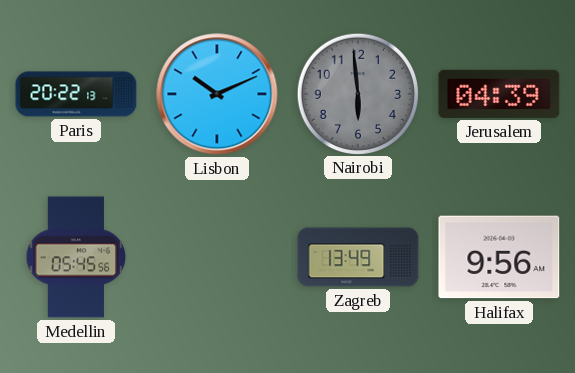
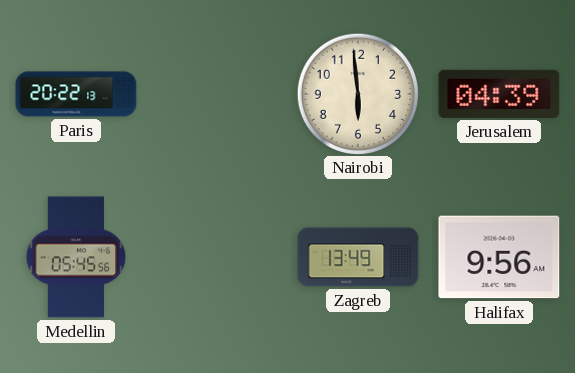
Lisbon: 10:11 -> none (217, 94)
Nairobi dial: grey -> cream (357, 93)
